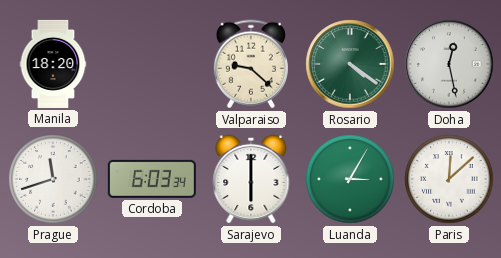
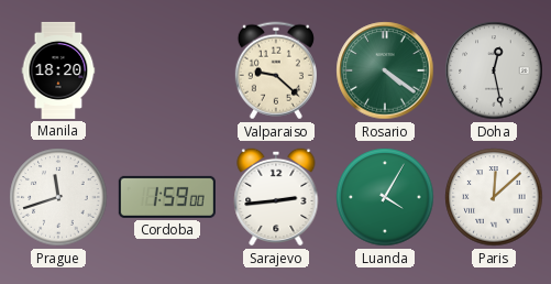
Cordoba: 6:03 -> 1:59 (167, 197)
Sarajevo: 6:00 -> 2:44 (276, 197)
Luanda: 3:05 -> 4:05 (385, 197)
